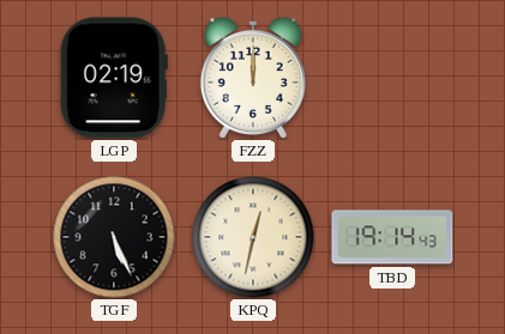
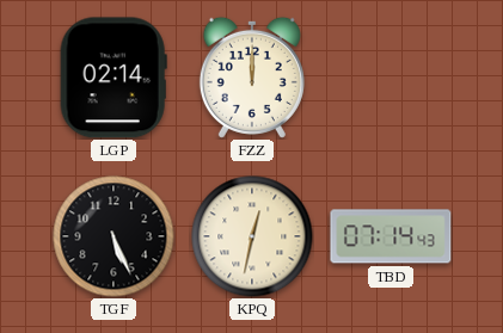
LGP: 02:19 -> 02:14 (114, 78)
TBD: 19:14 -> 07:14 (391, 236)
